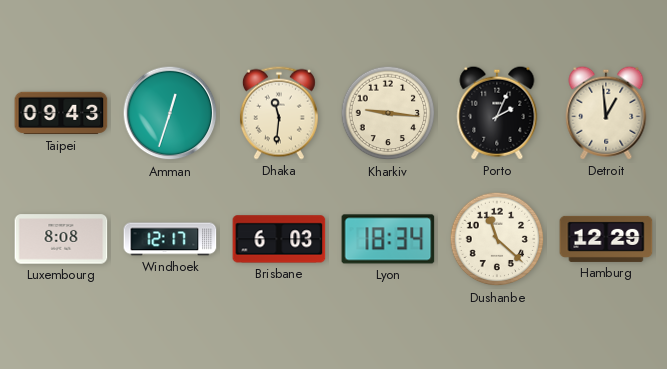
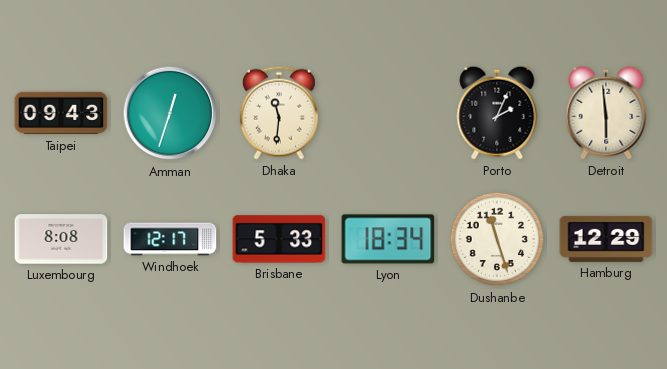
Kharkiv: 9:16 -> none (388, 113)
Detroit: 12:59 -> 5:59 (606, 113)
Brisbane: 6:03 -> 5:33 (279, 239)
Dushanbe: 11:22 -> 11:27 (497, 239)
